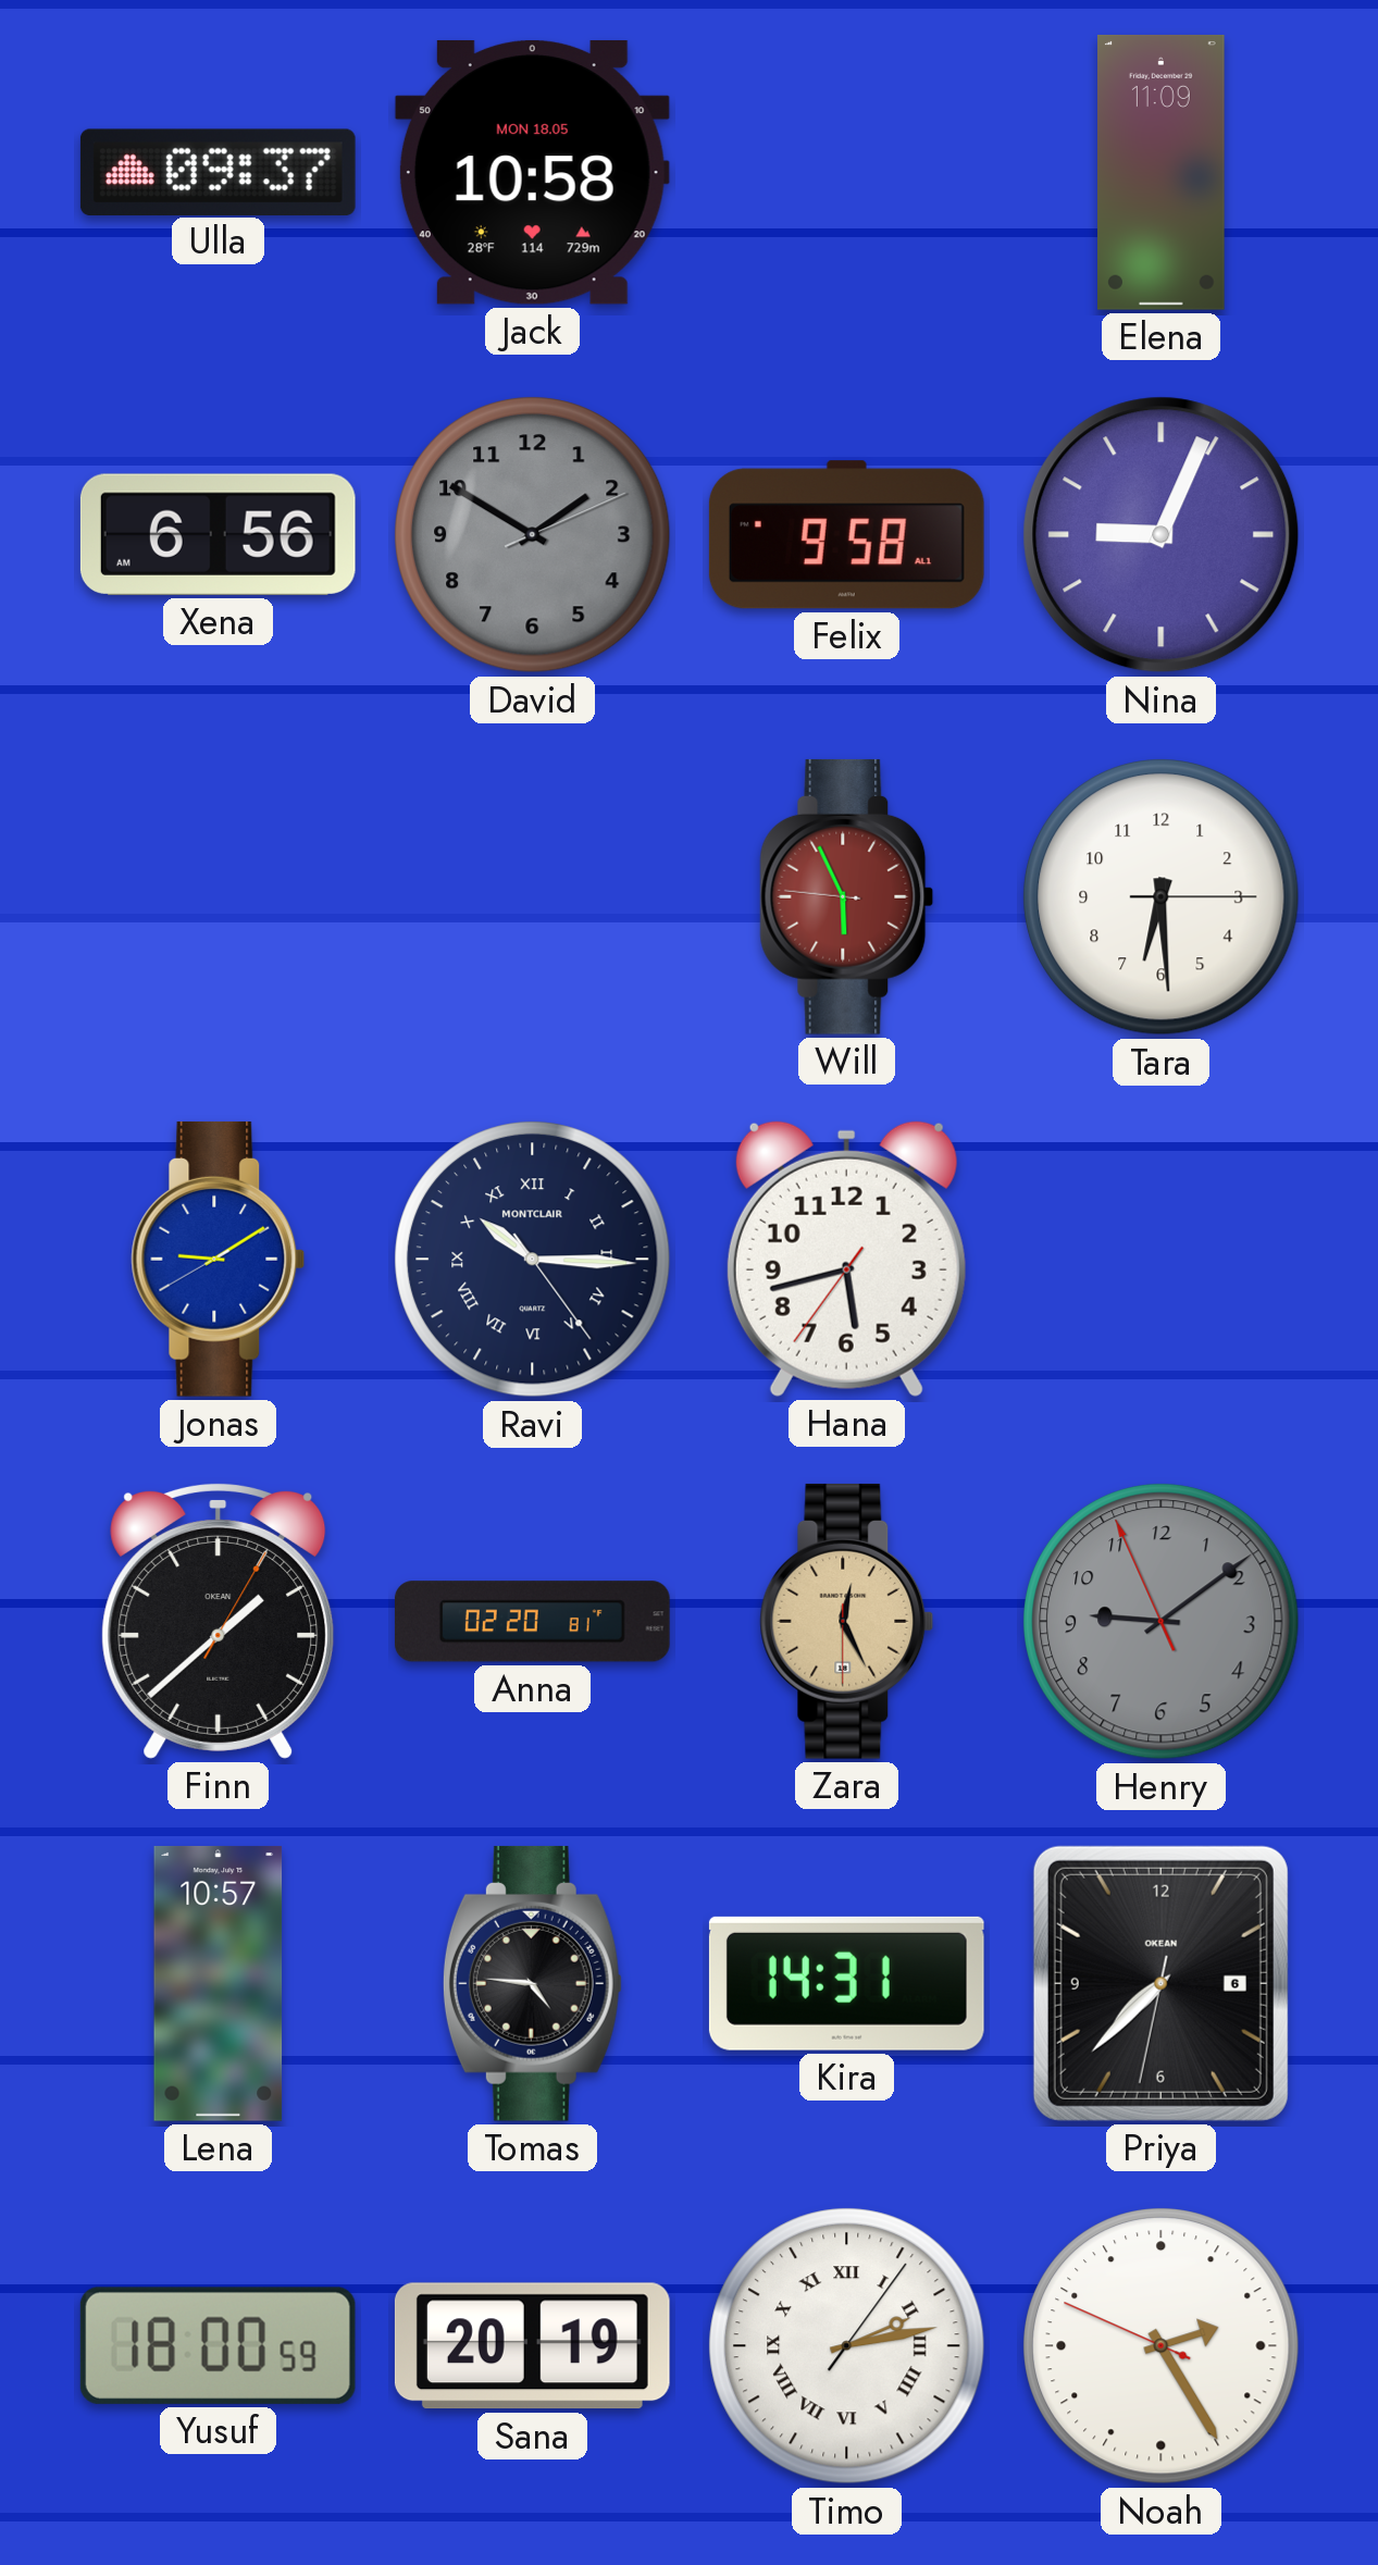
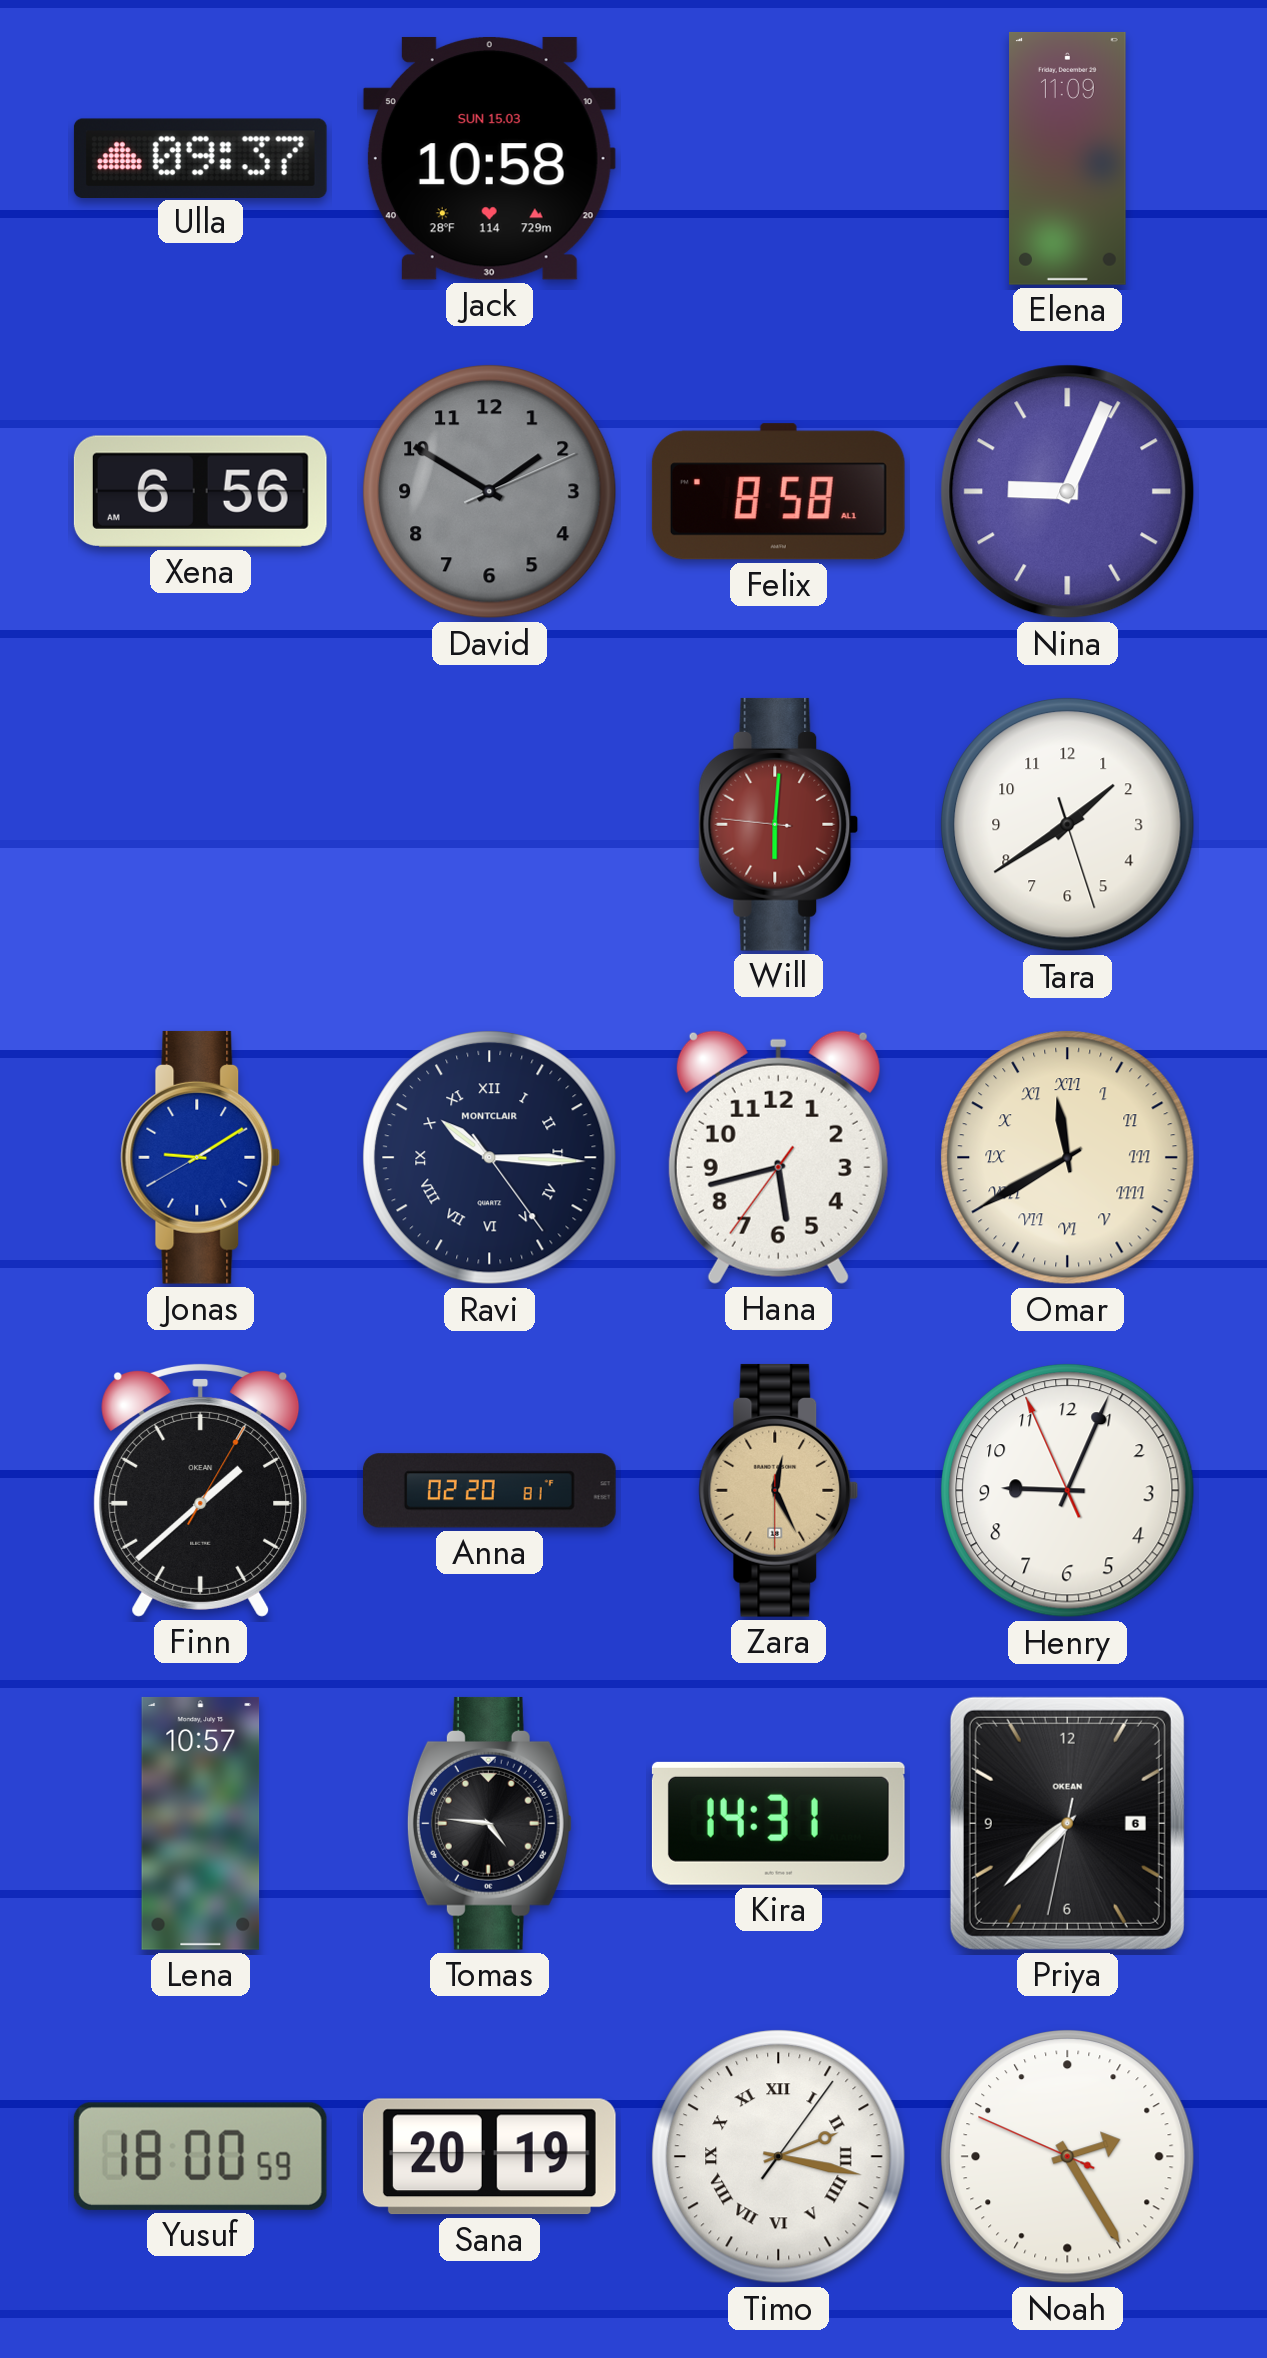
Jack date: MON 18.05 -> SUN 15.03 (489, 158)
Felix: 9:58 -> 8:58 (778, 492)
Will: 5:55 -> 6:00 (779, 824)
Tara: 6:29 -> 1:39 (1068, 825)
Omar: none -> 11:40 (1068, 1158)
Henry: 9:08 -> 9:03 (1068, 1491)
Henry dial: grey -> white (1068, 1491)
Timo: 2:13 -> 2:17 (779, 2157)
